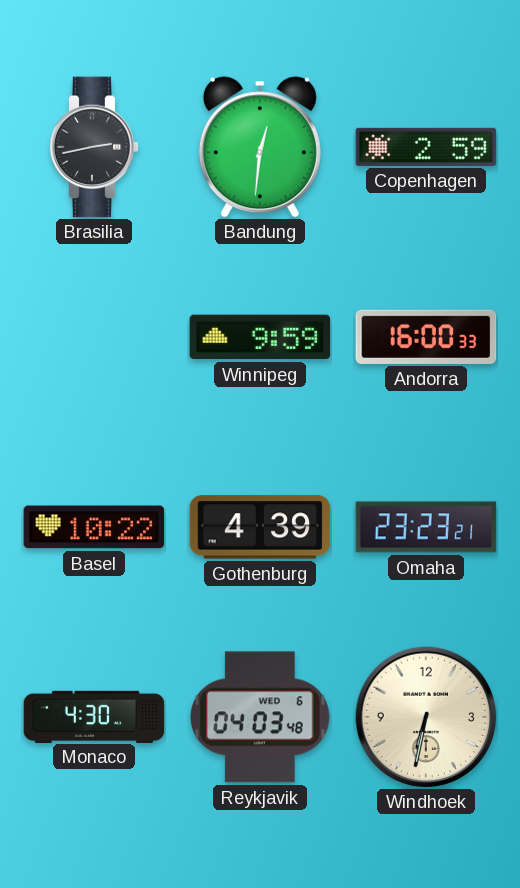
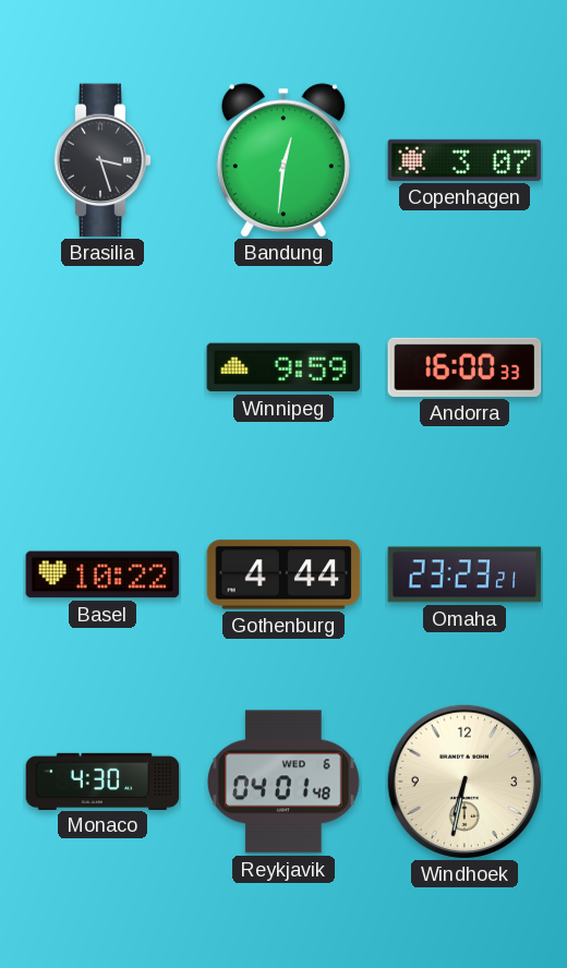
Brasilia: 2:43 -> 3:27 (102, 160)
Copenhagen: 2:59 -> 3:07 (465, 160)
Gothenburg: 4:39 -> 4:44 (283, 574)
Reykjavik: 04:03 -> 04:01 (285, 782)
